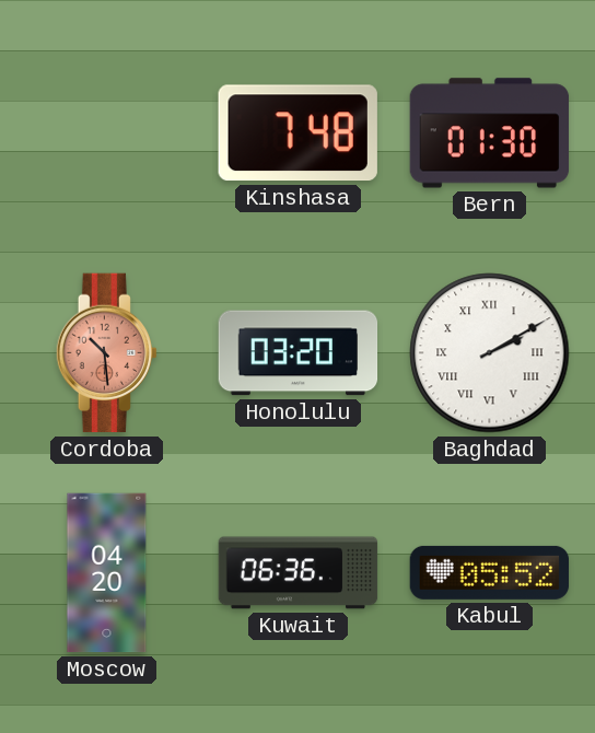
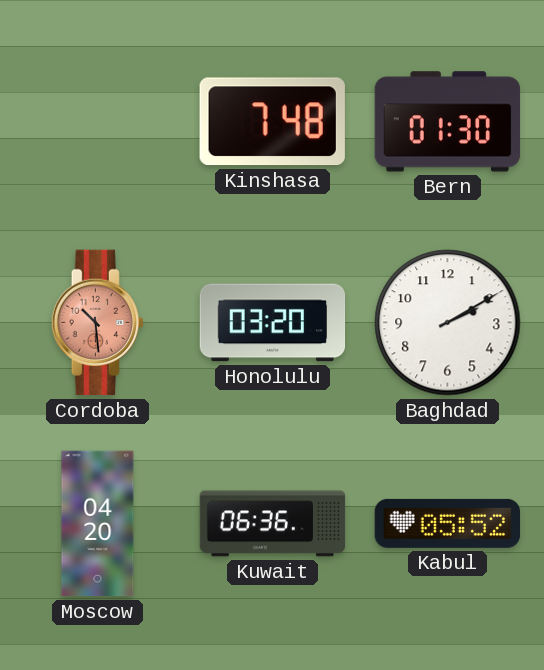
Baghdad numerals: Roman -> Arabic (448, 323)
